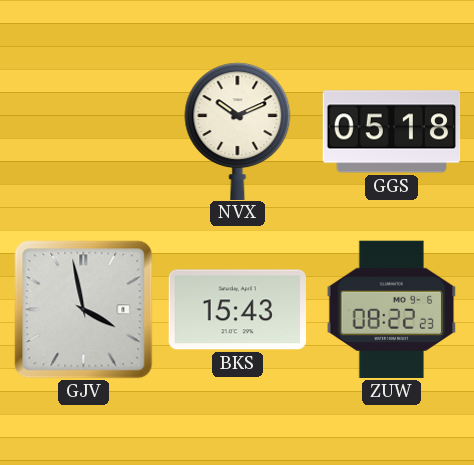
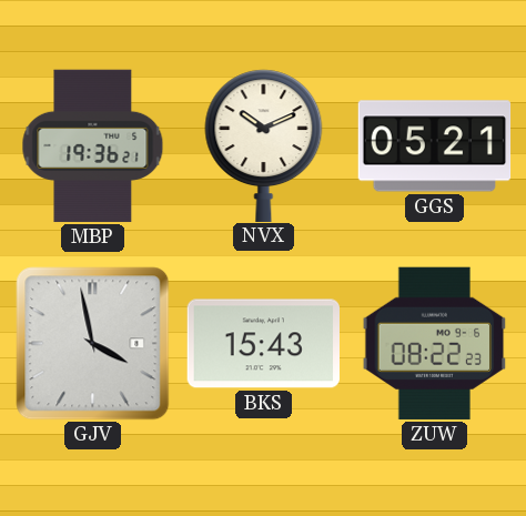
MBP: none -> 19:36 (93, 146)
GGS: 05:18 -> 05:21 (435, 146)
